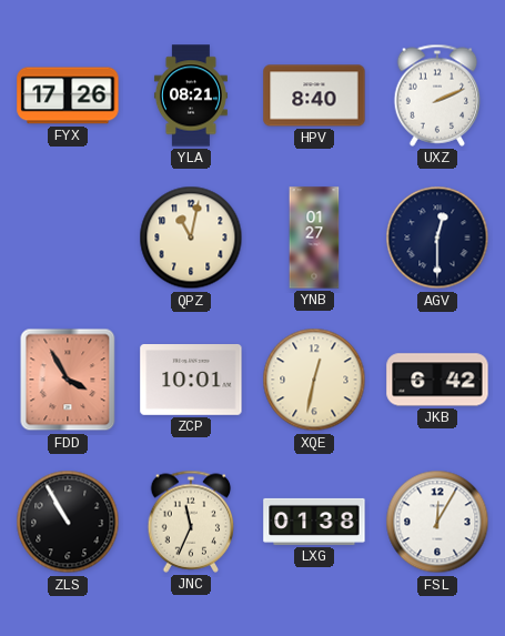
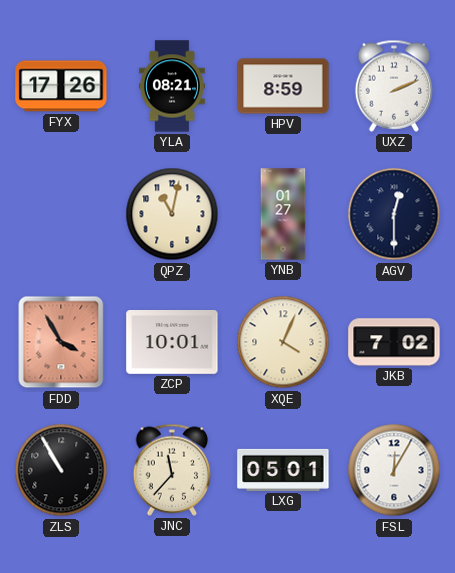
HPV: 8:40 -> 8:59 (283, 86)
XQE: 12:32 -> 4:04 (283, 342)
JKB: 6:42 -> 7:02 (394, 342)
JNC: 11:34 -> 11:37 (172, 470)
LXG: 01:38 -> 05:01 (283, 470)
